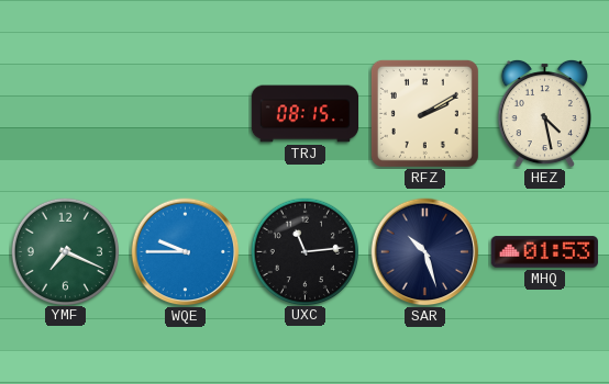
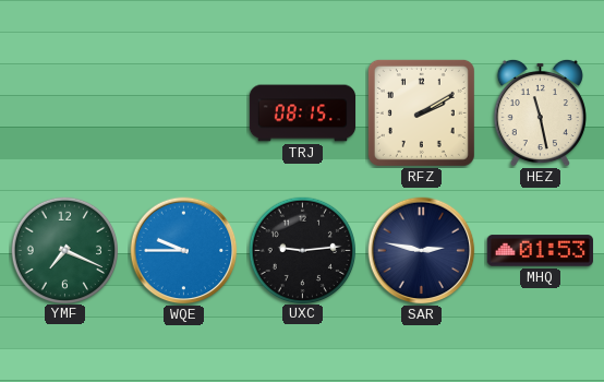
HEZ: 4:28 -> 11:28 (540, 112)
UXC: 11:14 -> 9:14 (302, 250)
SAR: 10:27 -> 2:47 (422, 251)
